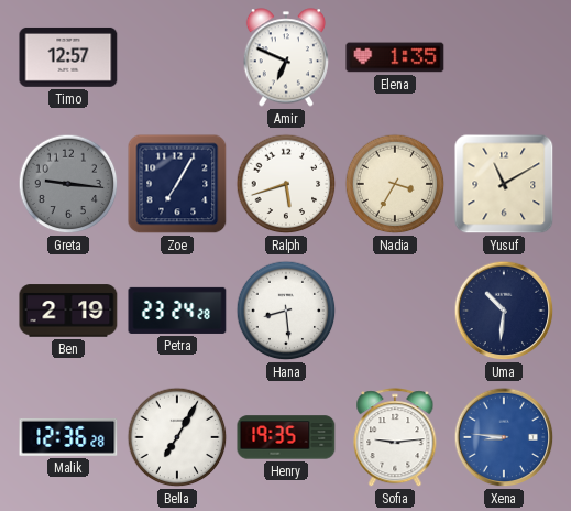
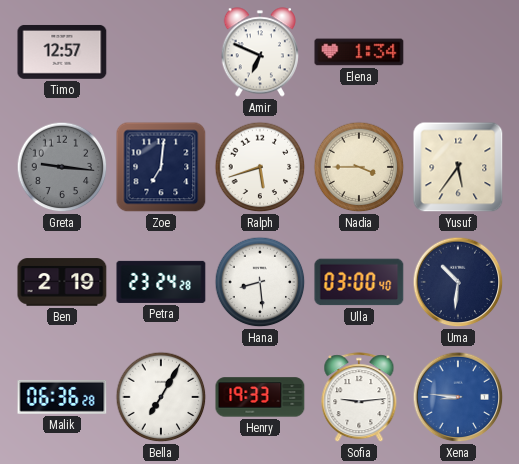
Elena: 1:35 -> 1:34 (359, 52)
Zoe: 7:05 -> 7:01 (161, 167)
Nadia: 3:35 -> 3:45 (359, 167)
Yusuf: 11:10 -> 5:36 (458, 167)
Ulla: none -> 03:00 (359, 282)
Malik: 12:36 -> 06:36 (62, 397)
Henry: 19:35 -> 19:33 (260, 397)
